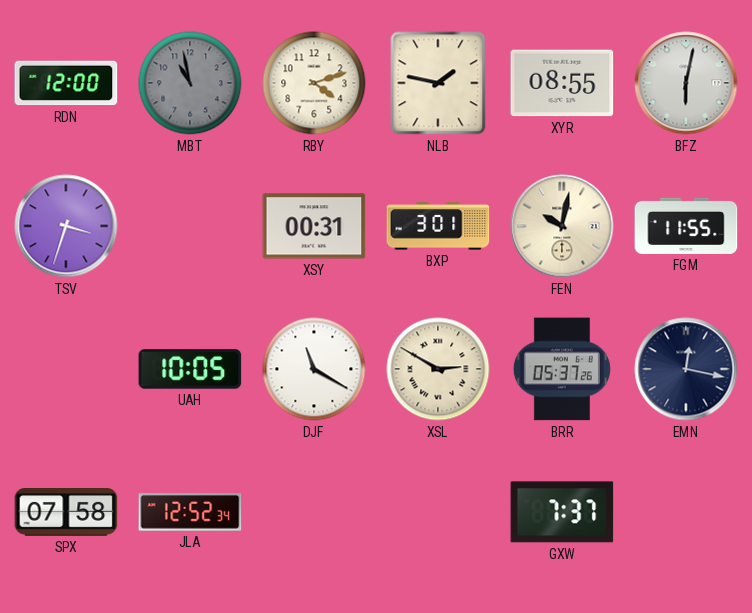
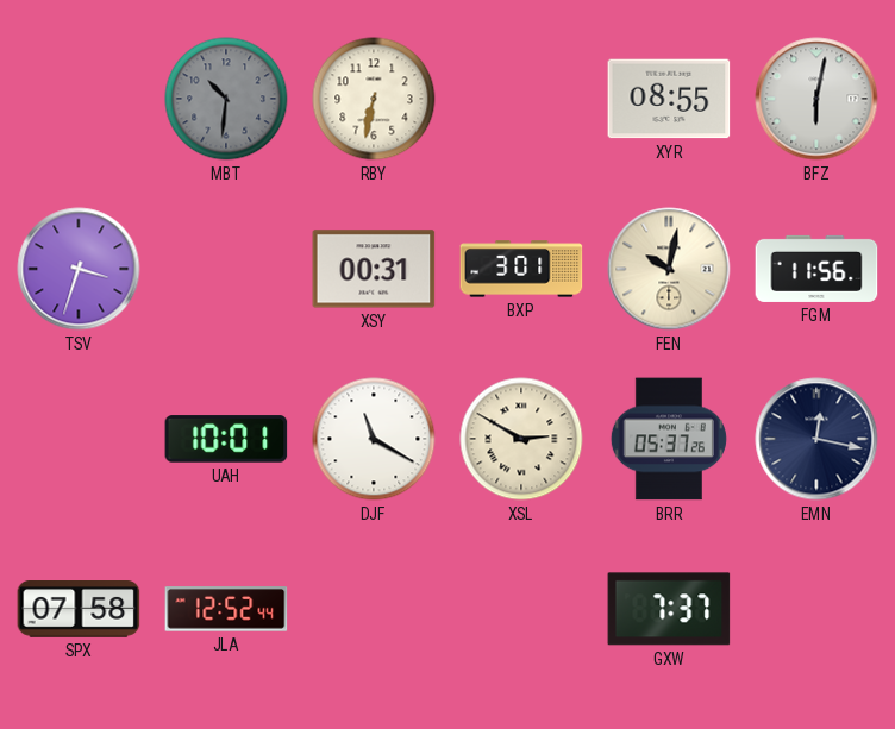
RDN: 12:00 -> none (66, 83)
MBT: 10:58 -> 10:31 (226, 99)
RBY: 4:12 -> 6:32 (374, 99)
NLB: 1:47 -> none (438, 83)
FGM: 11:55 -> 11:56 (816, 269)
UAH: 10:05 -> 10:01 (226, 439)
JLA: 12:52:34 -> 12:52:44 (226, 609)
